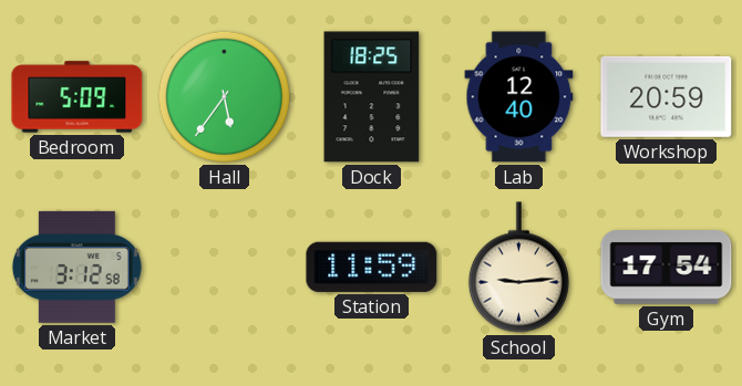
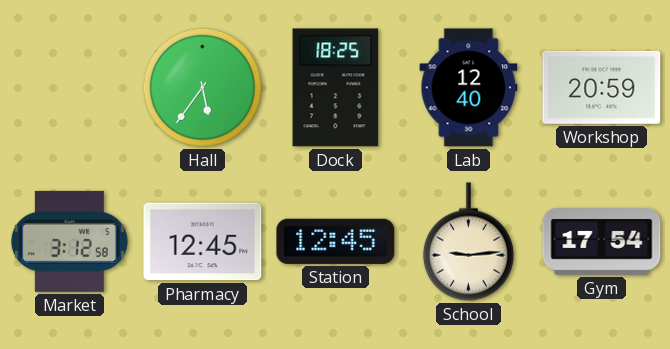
Bedroom: 5:09 -> none (78, 97)
Pharmacy: none -> 12:45 (203, 242)
Station: 11:59 -> 12:45 (336, 241)
